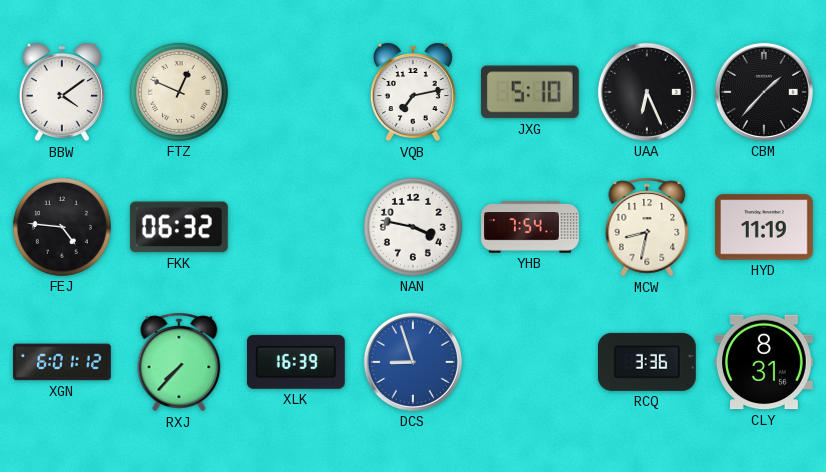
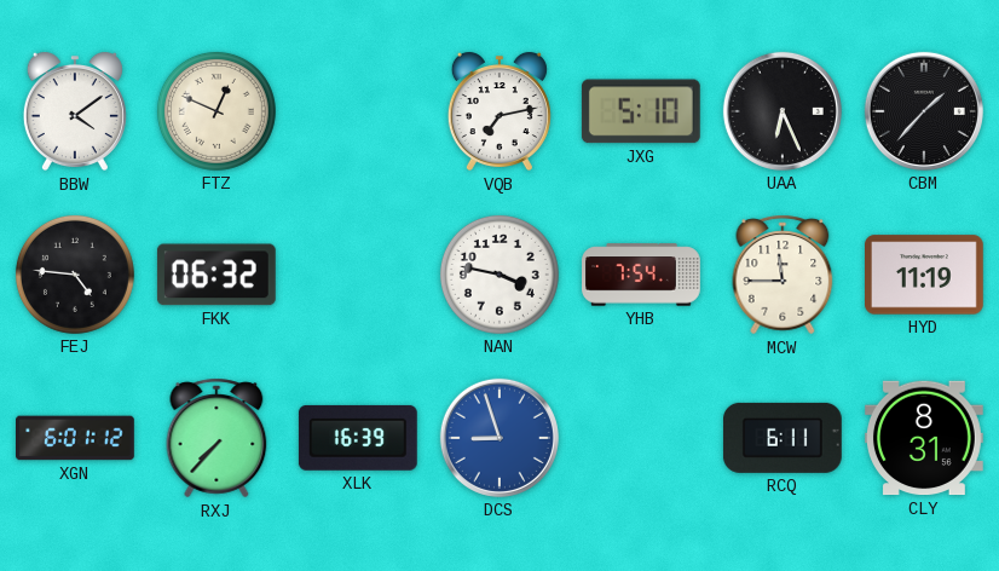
MCW: 8:32 -> 11:45 (783, 275)
RCQ: 3:36 -> 6:11 (783, 438)
